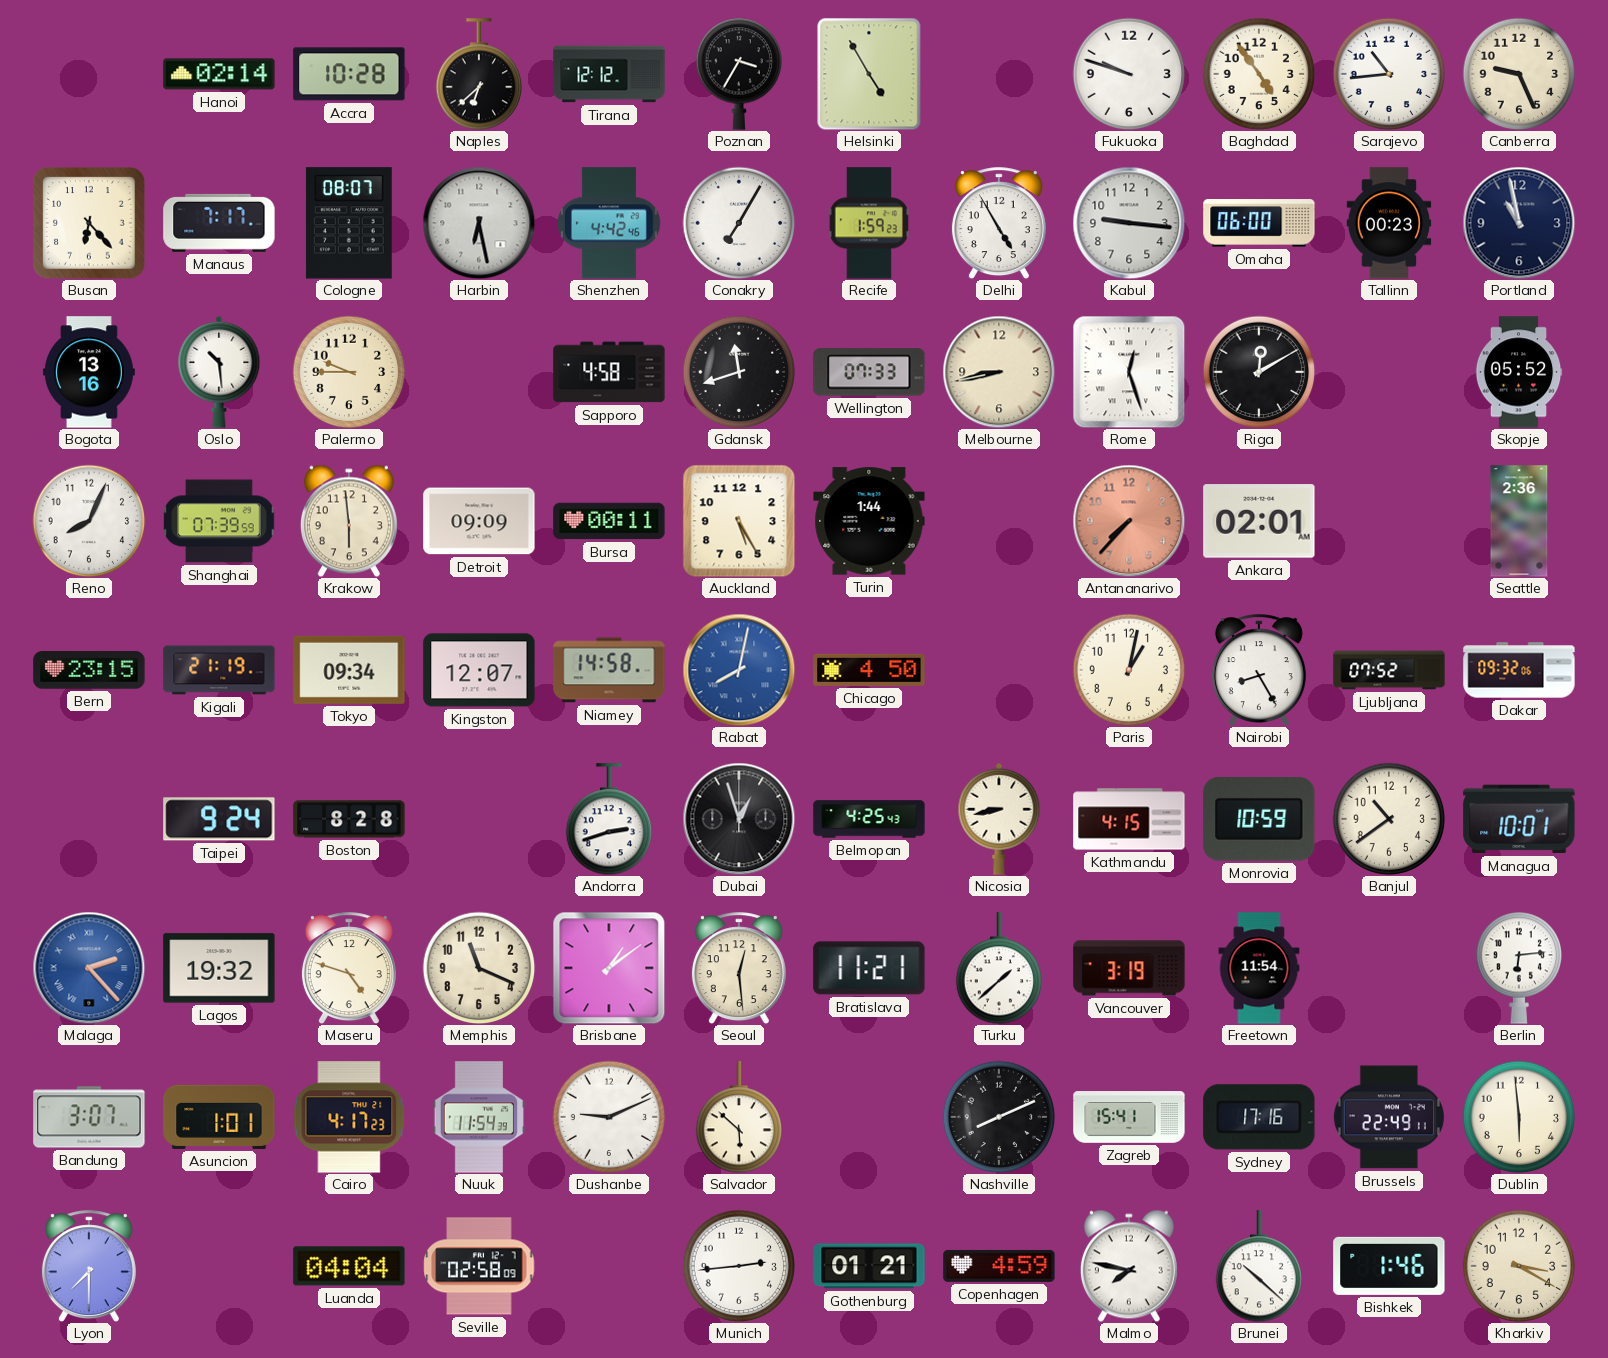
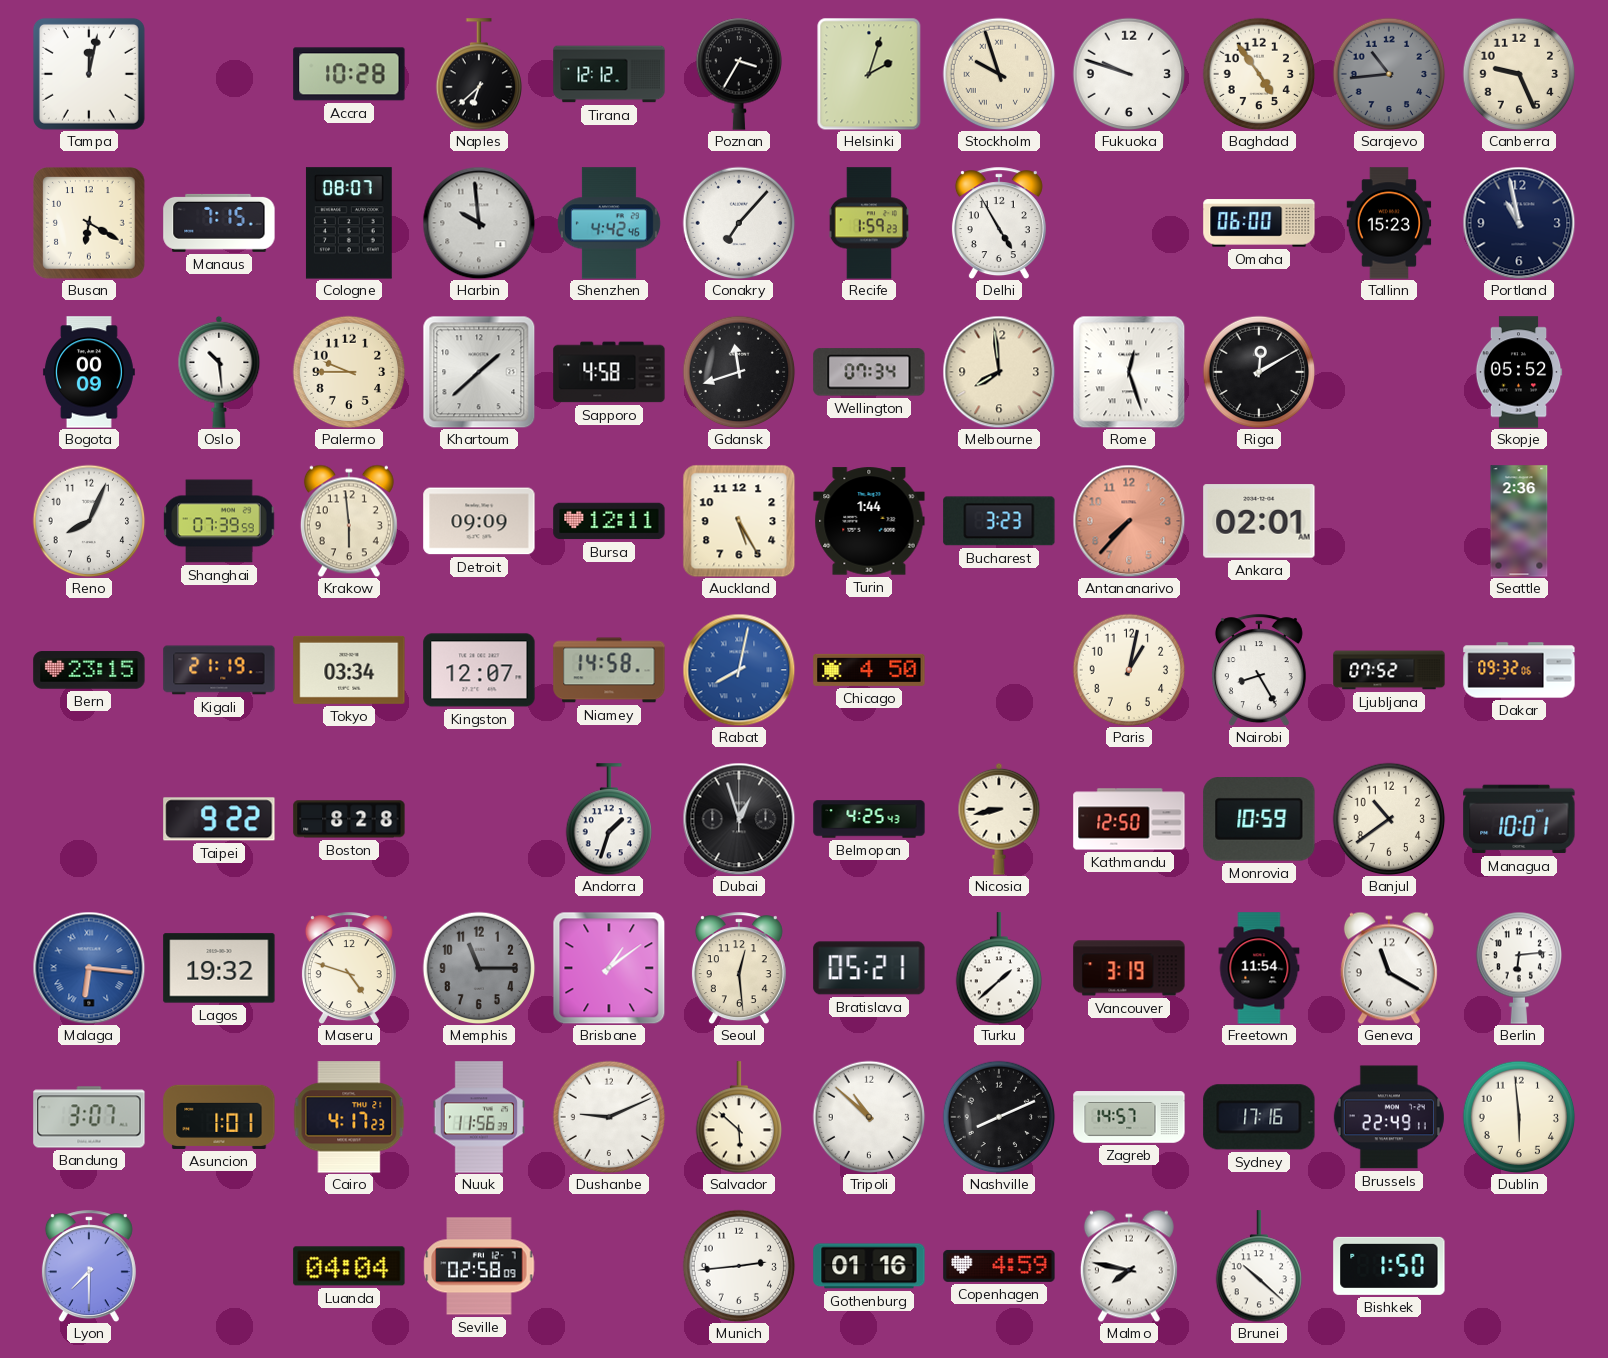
Tampa: none -> 12:02 (89, 74)
Hanoi: 02:14 -> none (219, 74)
Helsinki: 4:55 -> 2:03 (869, 74)
Stockholm: none -> 9:57 (999, 74)
Sarajevo dial: white -> grey (1389, 74)
Busan: 6:23 -> 6:20 (89, 223)
Manaus: 7:17 -> 7:15 (219, 223)
Harbin: 6:28 -> 9:59 (479, 223)
Conakry: 7:05 -> 7:07 (739, 223)
Kabul: 9:16 -> none (1129, 223)
Tallinn: 00:23 -> 15:23 (1389, 223)
Bogota: 13:16 -> 00:09 (89, 372)
Khartoum: none -> 1:38 (479, 372)
Wellington: 07:33 -> 07:34 (869, 372)
Melbourne: 8:43 -> 7:59 (999, 372)
Bursa: 00:11 -> 12:11 (609, 521)
Bucharest: none -> 3:23 (999, 521)
Tokyo: 09:34 -> 03:34 (349, 670)
Taipei: 9:24 -> 9:22 (219, 819)
Andorra: 2:42 -> 1:33 (608, 819)
Kathmandu: 4:15 -> 12:50 (1129, 819)
Malaga: 2:23 -> 6:16 (89, 968)
Memphis: 11:19 -> 11:15 (479, 968)
Memphis dial: cream -> grey (479, 968)
Bratislava: 11:21 -> 05:21 (869, 968)
Geneva: none -> 11:20 (1389, 968)
Nuuk: 11:54 -> 11:56 (479, 1117)
Tripoli: none -> 10:52 (869, 1117)
Zagreb: 15:41 -> 14:57 (1129, 1117)
Gothenburg: 01:21 -> 01:16 (869, 1266)
Bishkek: 1:46 -> 1:50 (1389, 1266)
Kharkiv: 3:20 -> none (1519, 1266)
